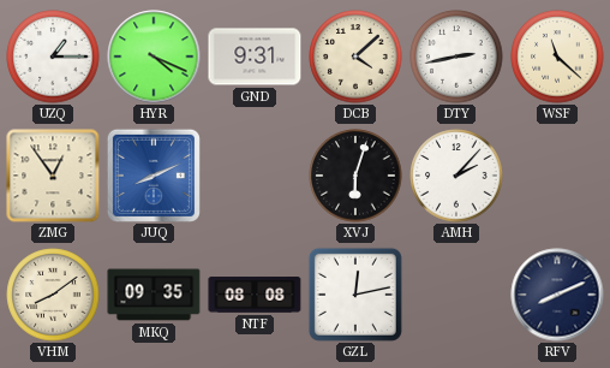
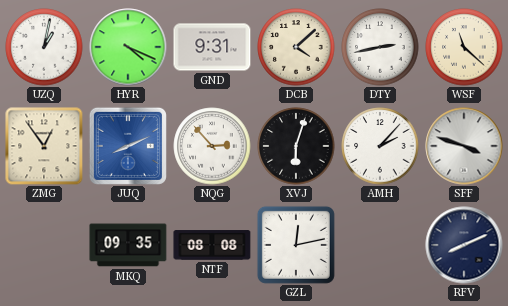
UZQ: 1:15 -> 1:02 (44, 47)
NQG: none -> 2:53 (212, 146)
SFF: none -> 3:48 (464, 146)
VHM: 8:09 -> none (53, 295)
